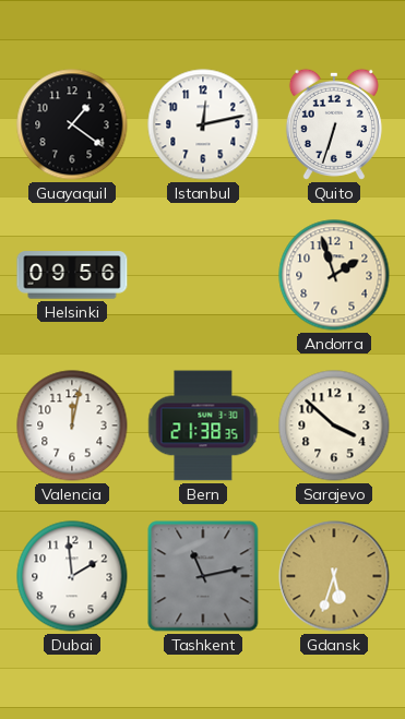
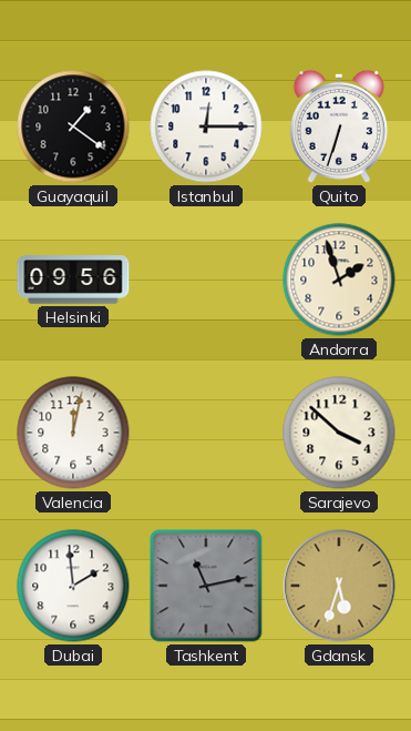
Istanbul: 12:13 -> 12:15 (206, 126)
Bern: 21:38 -> none (203, 426)
